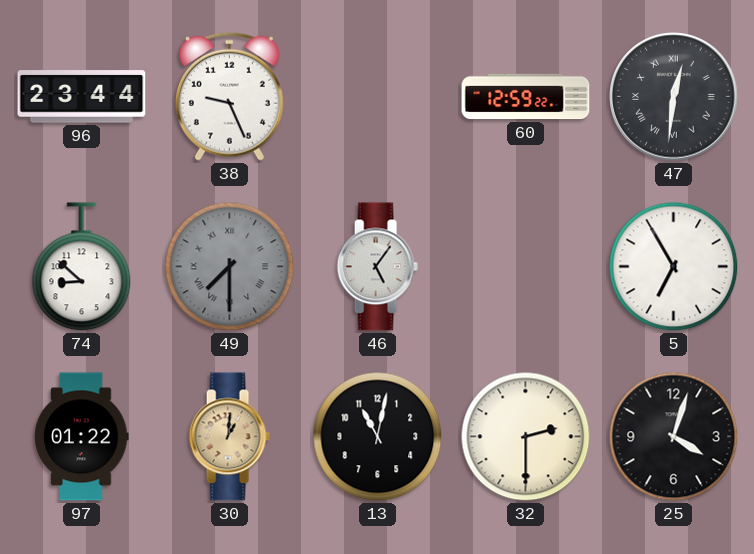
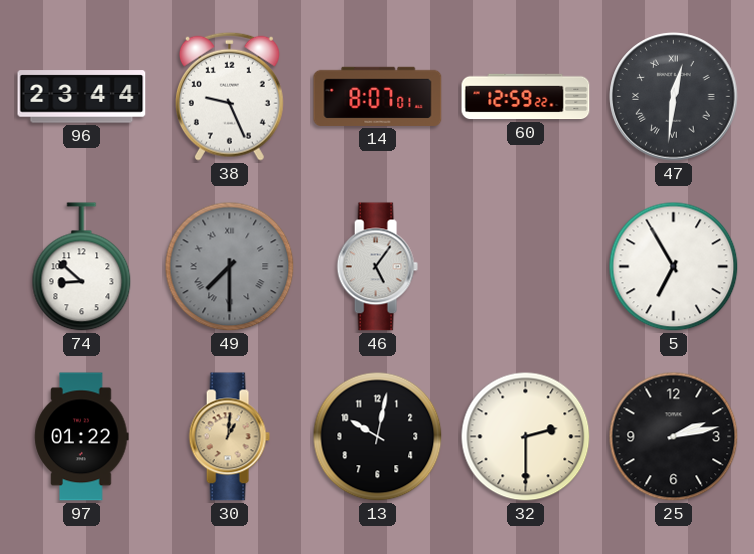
14: none -> 8:07 (378, 96)
13: 11:02 -> 10:02 (378, 437)
25: 4:03 -> 2:13 (674, 437)
